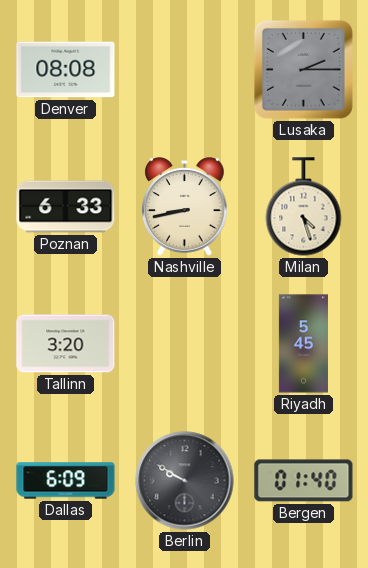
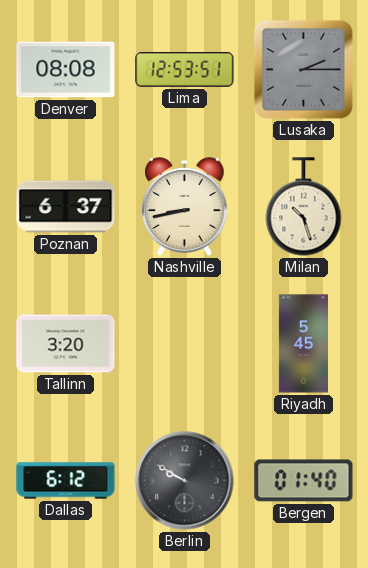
Lima: none -> 12:53 (185, 69)
Poznan: 6:33 -> 6:37 (66, 207)
Milan: 4:27 -> 10:27 (304, 207)
Dallas: 6:09 -> 6:12 (66, 481)
